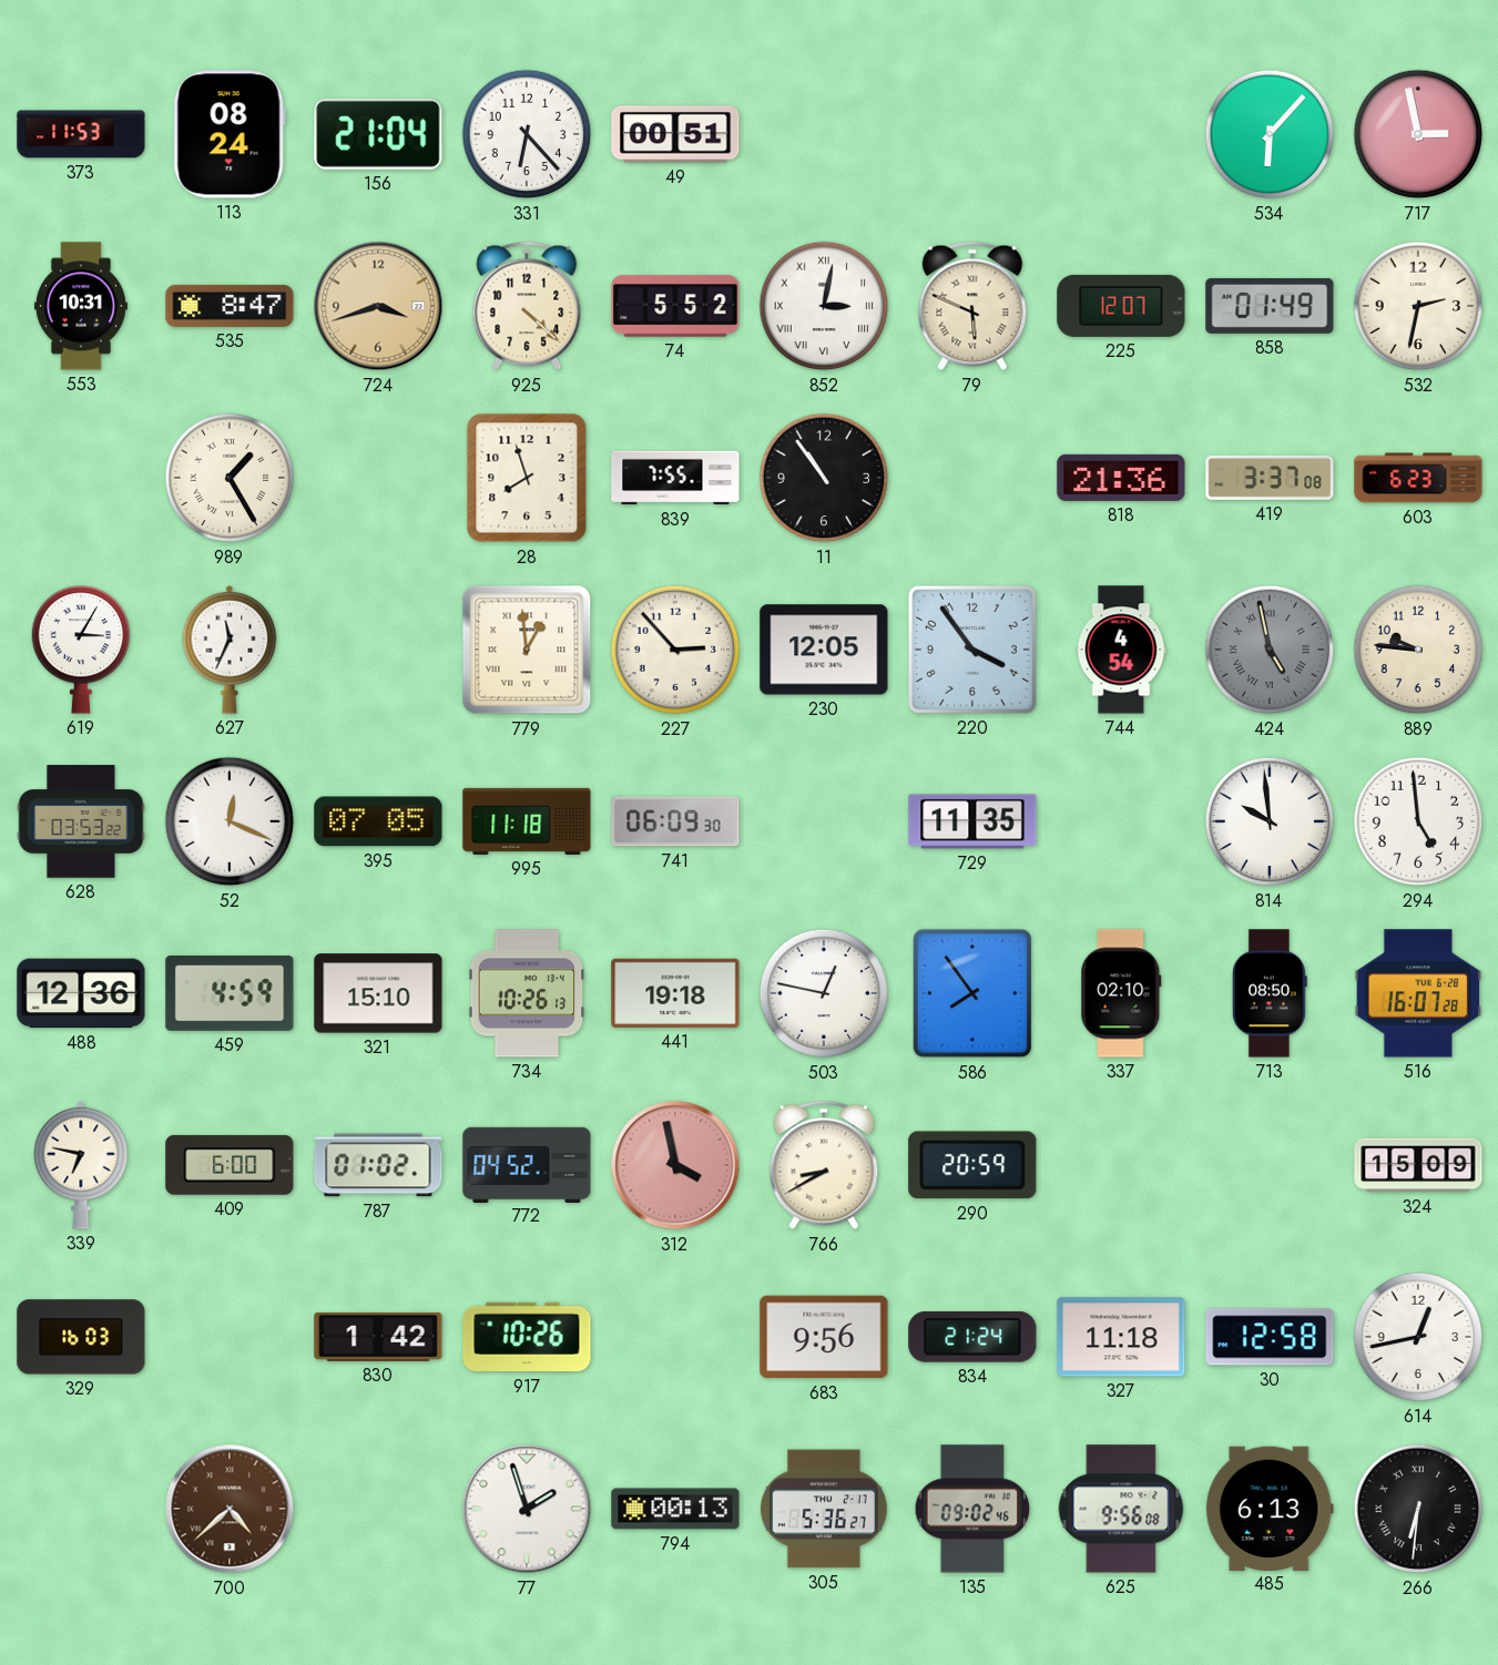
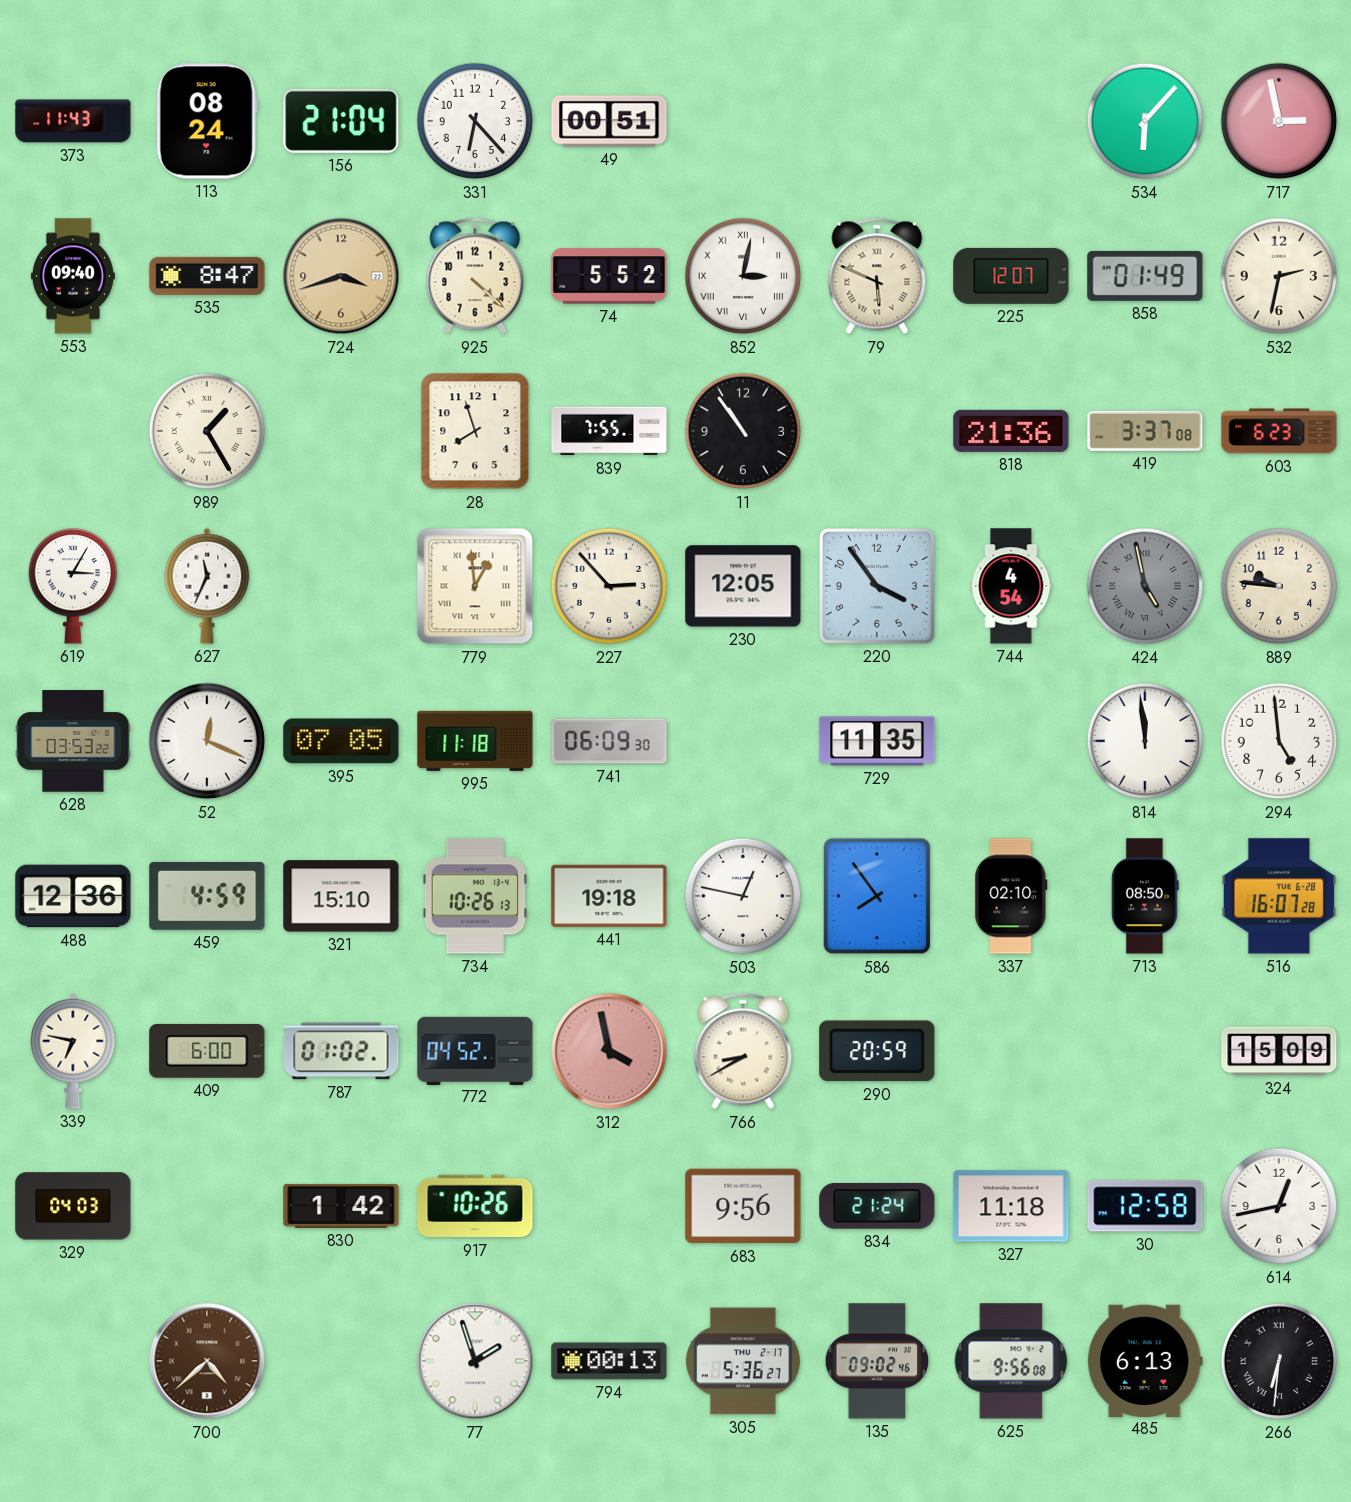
373: 11:53 -> 11:43 (73, 121)
553: 10:31 -> 09:40 (73, 276)
814: 9:59 -> 11:59 (1145, 741)
329: 16:03 -> 04:03 (73, 1206)
